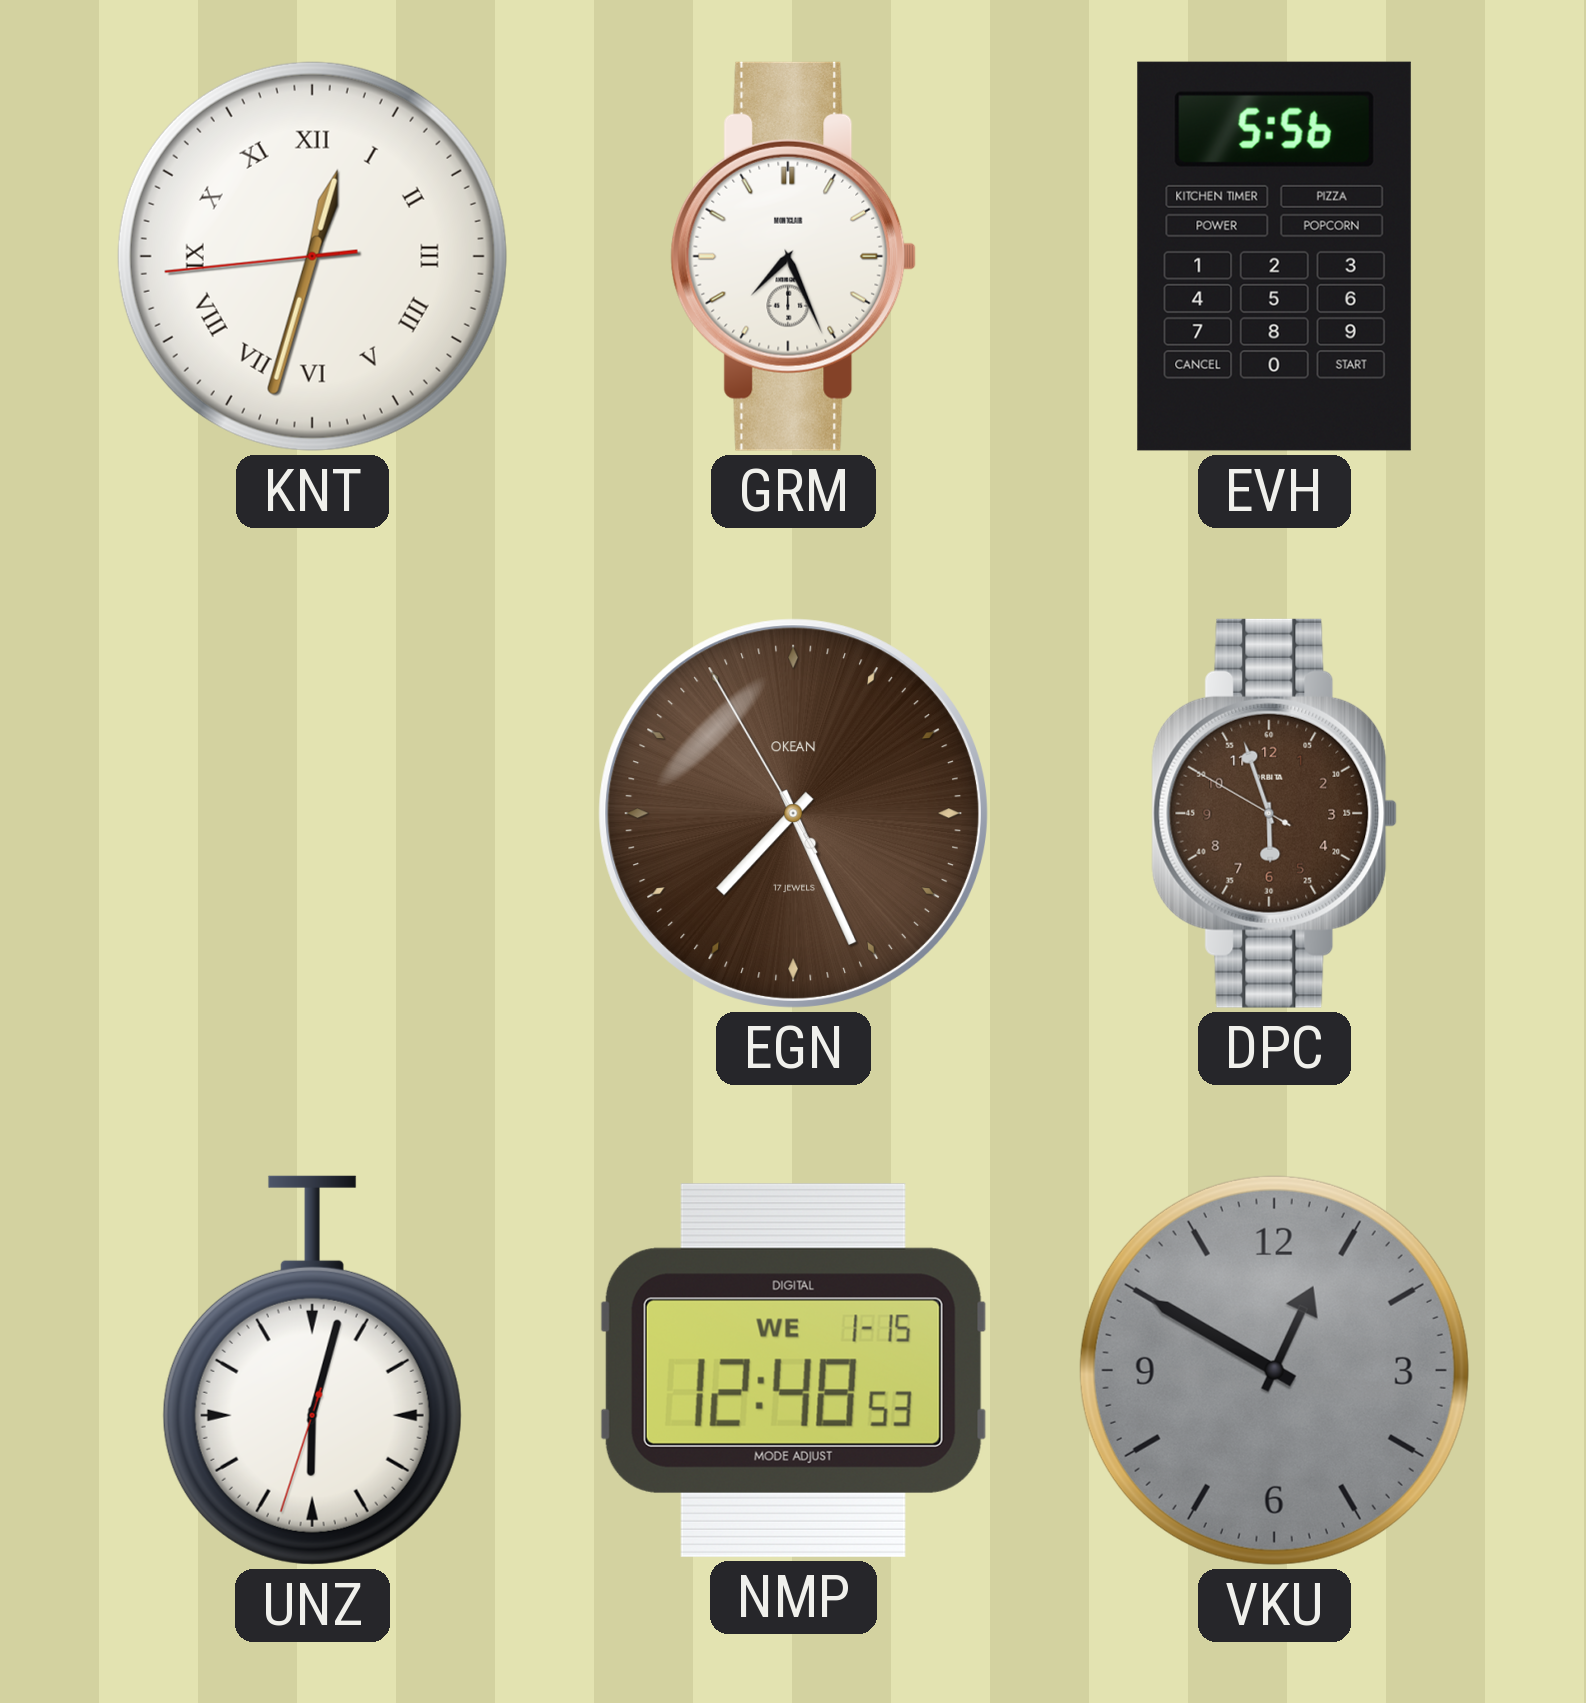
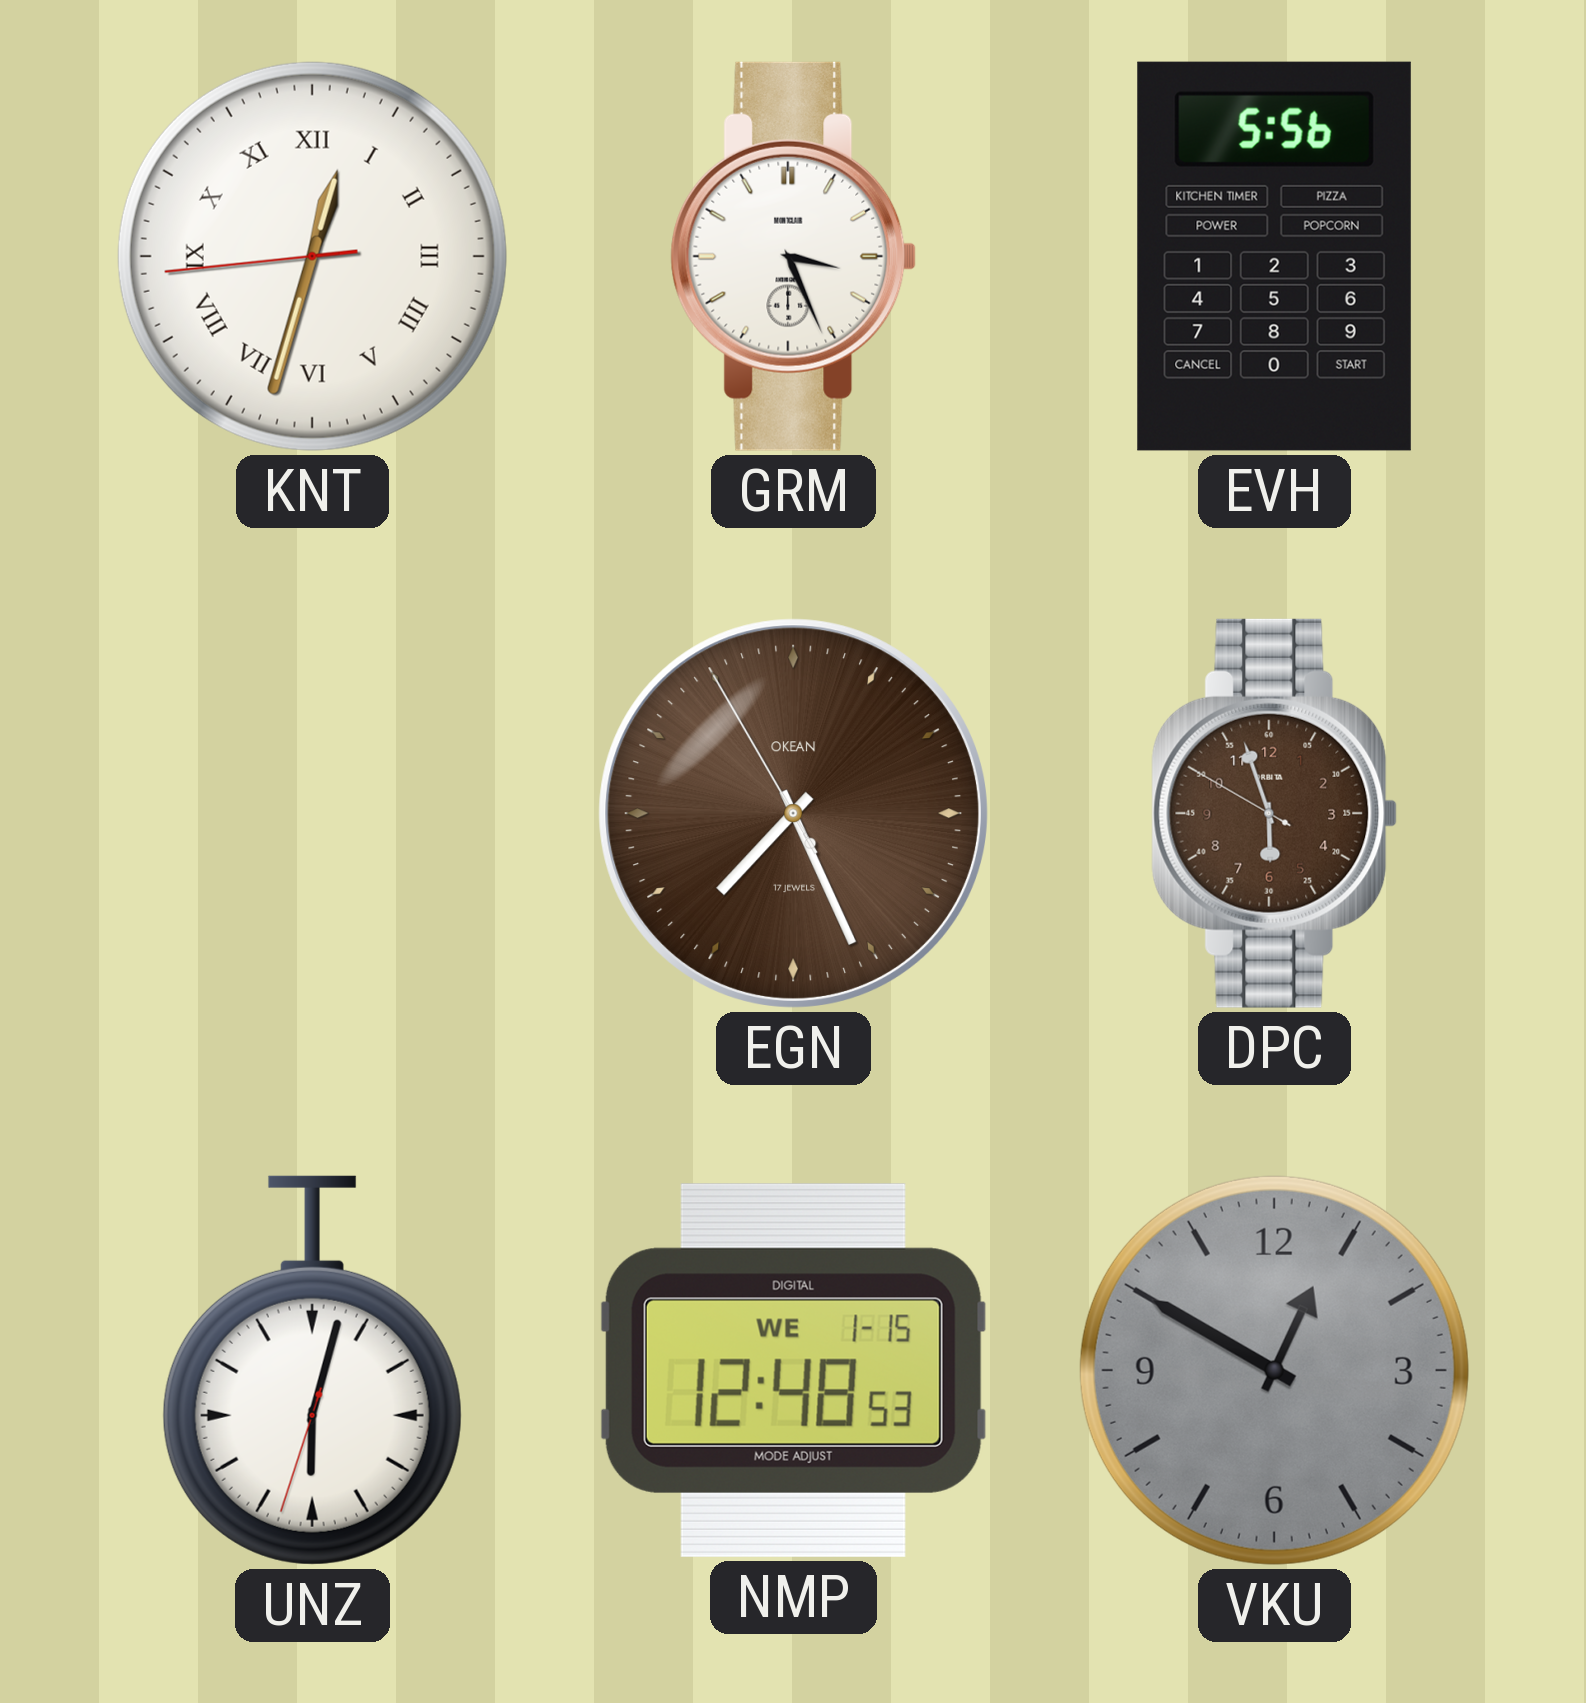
GRM: 7:26 -> 3:26 (794, 256)
